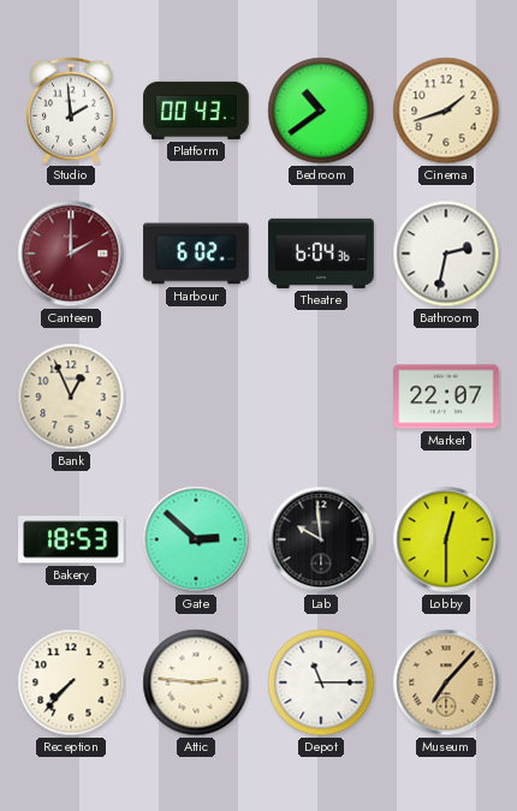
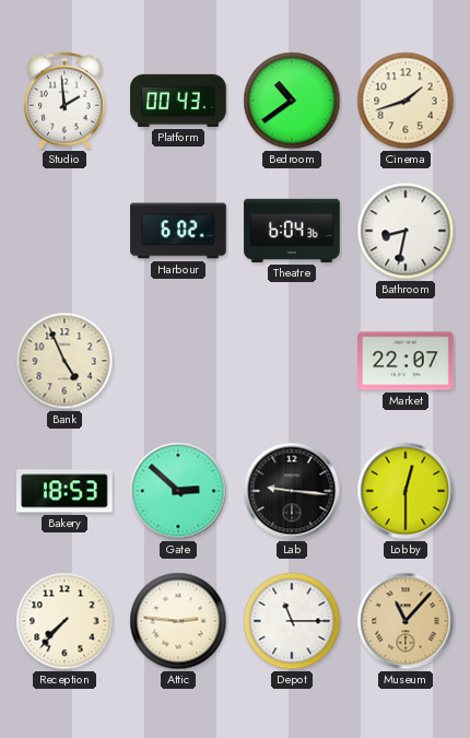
Canteen: 2:00 -> none (71, 254)
Bathroom: 2:32 -> 8:32 (406, 231)
Bank: 12:56 -> 4:56 (64, 361)
Lab: 9:59 -> 9:16 (292, 491)
Museum: 7:07 -> 11:07 (406, 621)
